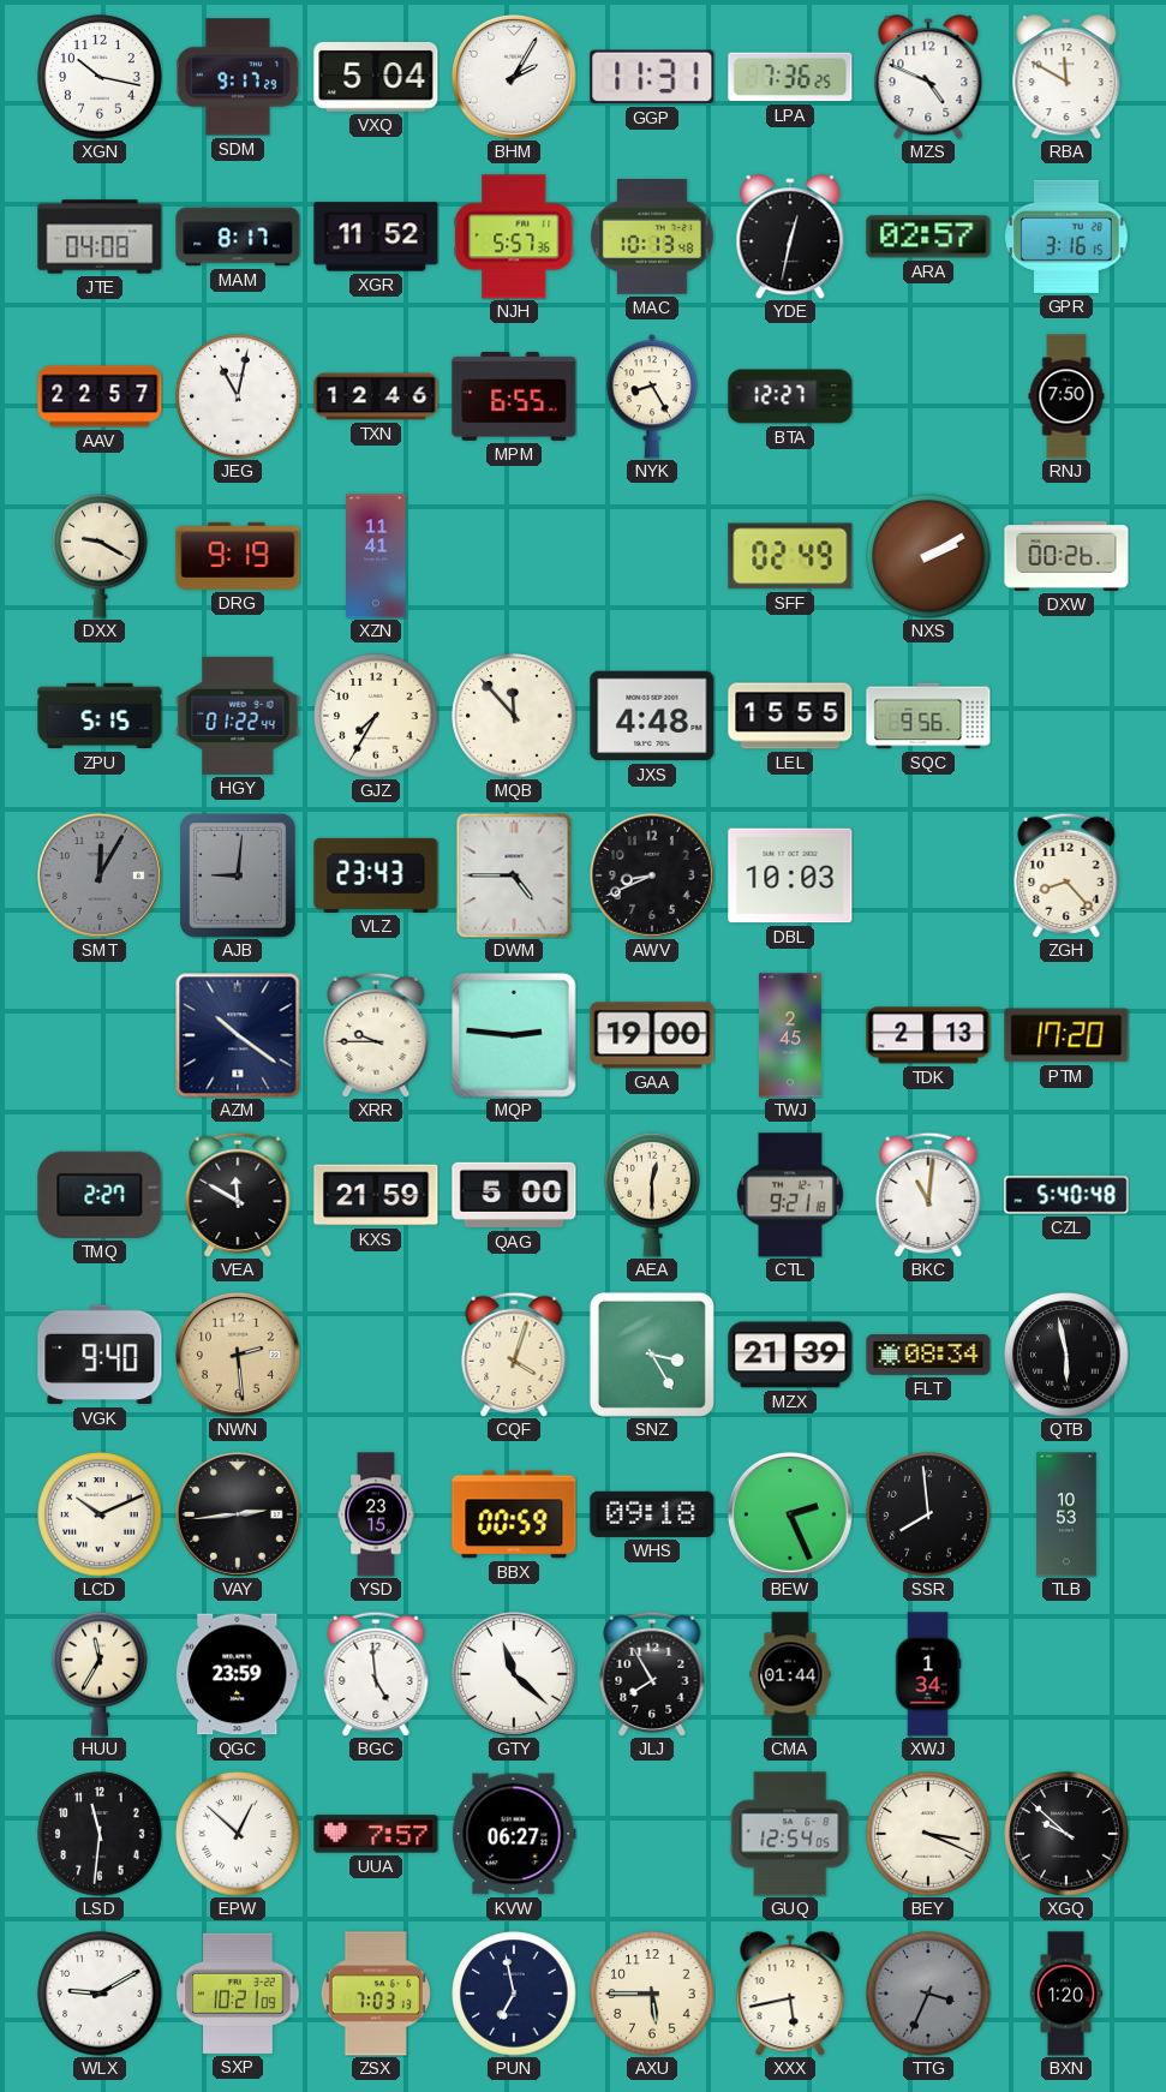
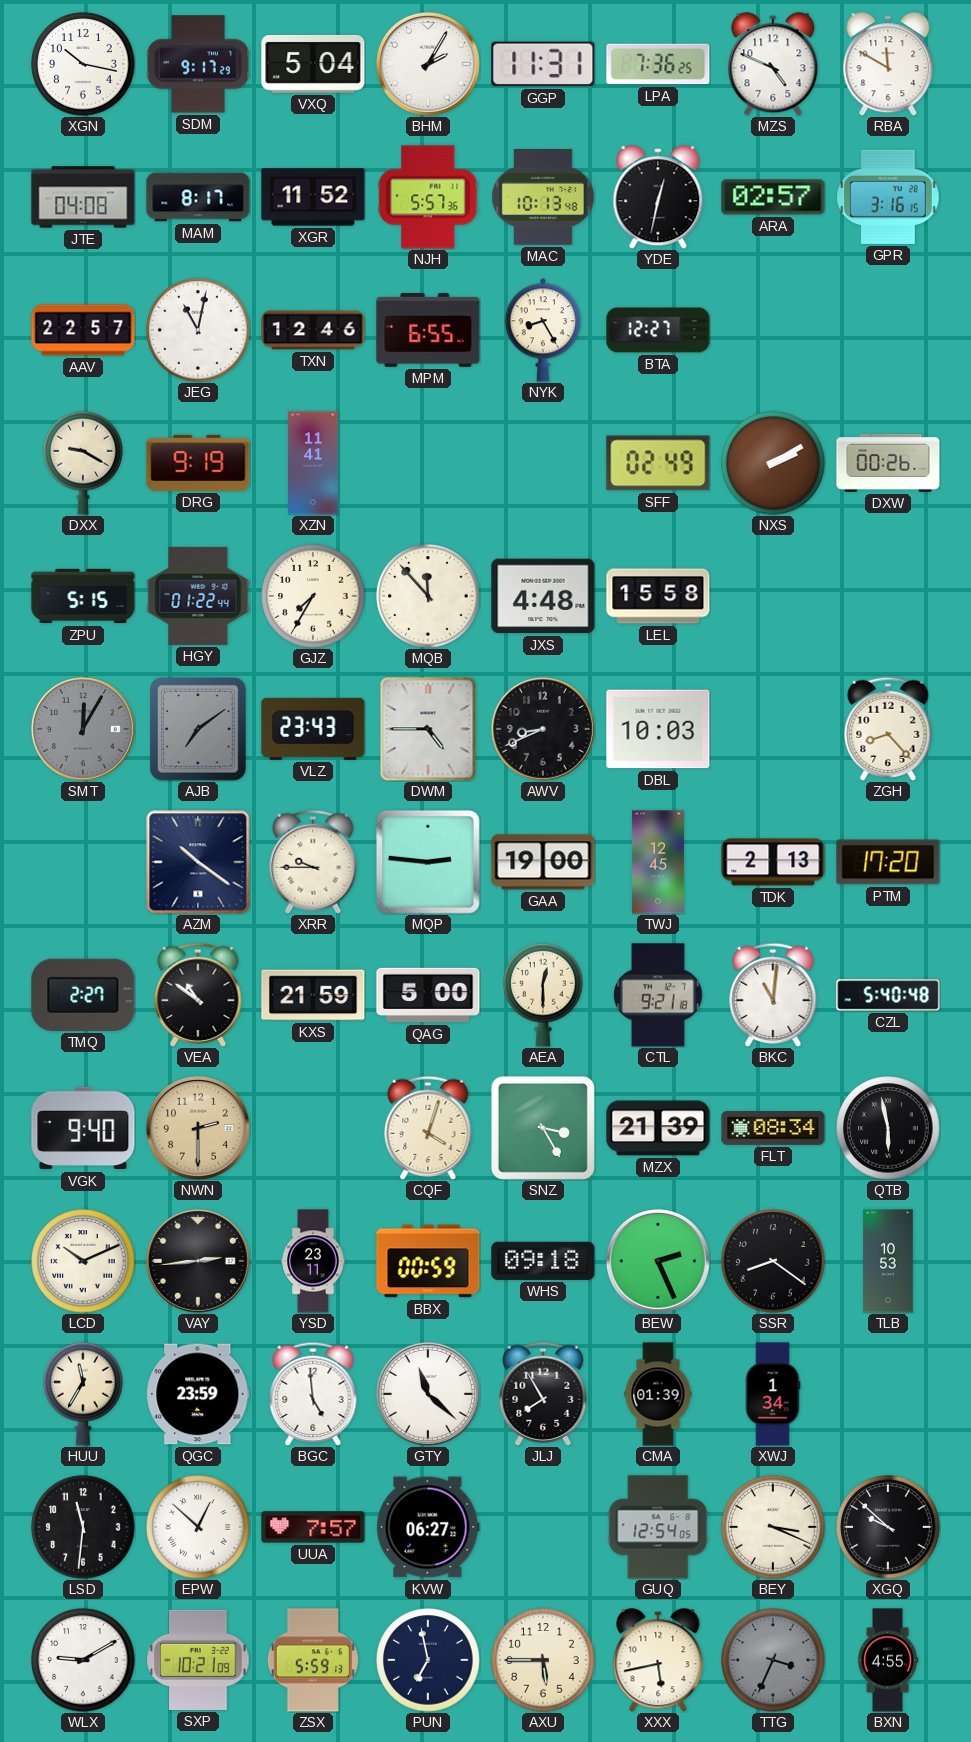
RNJ: 7:50 -> none (1066, 396)
LEL: 15:55 -> 15:58 (658, 596)
SQC: 9:56 -> none (928, 716)
AJB: 9:01 -> 7:09 (199, 730)
TWJ: 2:45 -> 12:45 (658, 862)
VEA: 11:50 -> 10:51 (198, 995)
NWN: 2:29 -> 2:30 (198, 1128)
YSD: 23:15 -> 23:11 (313, 1261)
SSR: 7:59 -> 8:21 (773, 1261)
CMA: 01:44 -> 01:39 (658, 1394)
ZSX: 7:03 -> 5:59 (313, 1660)
BXN: 1:20 -> 4:55 (888, 1660)
